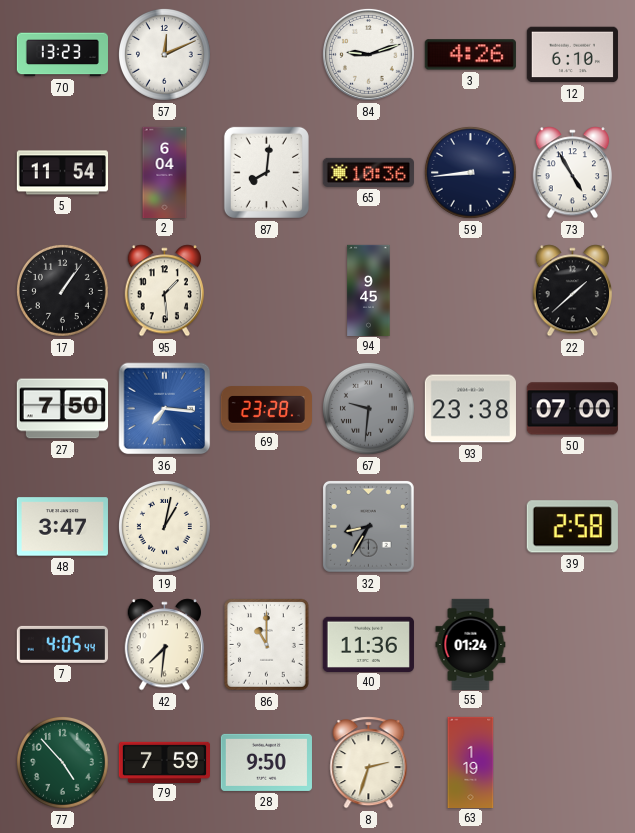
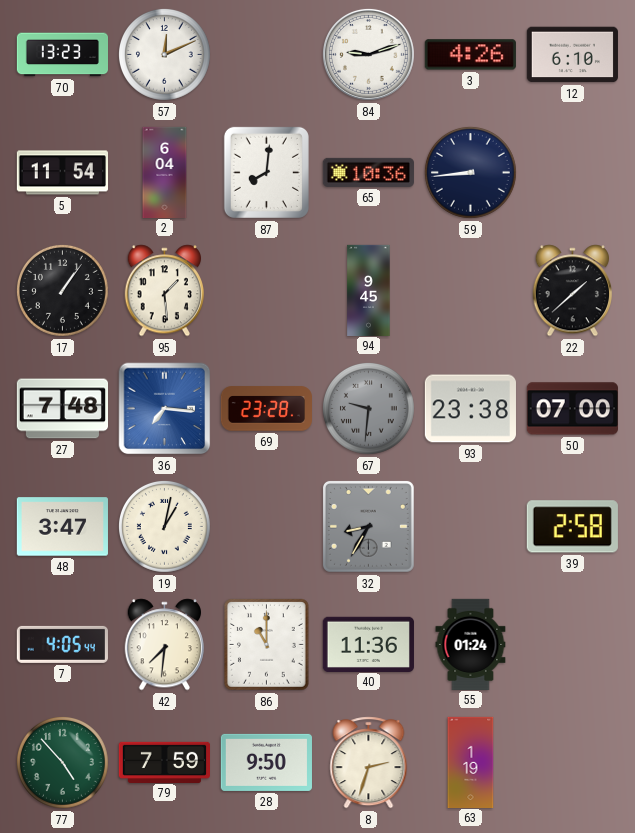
73: 4:55 -> none (572, 173)
27: 7:50 -> 7:48 (62, 409)
